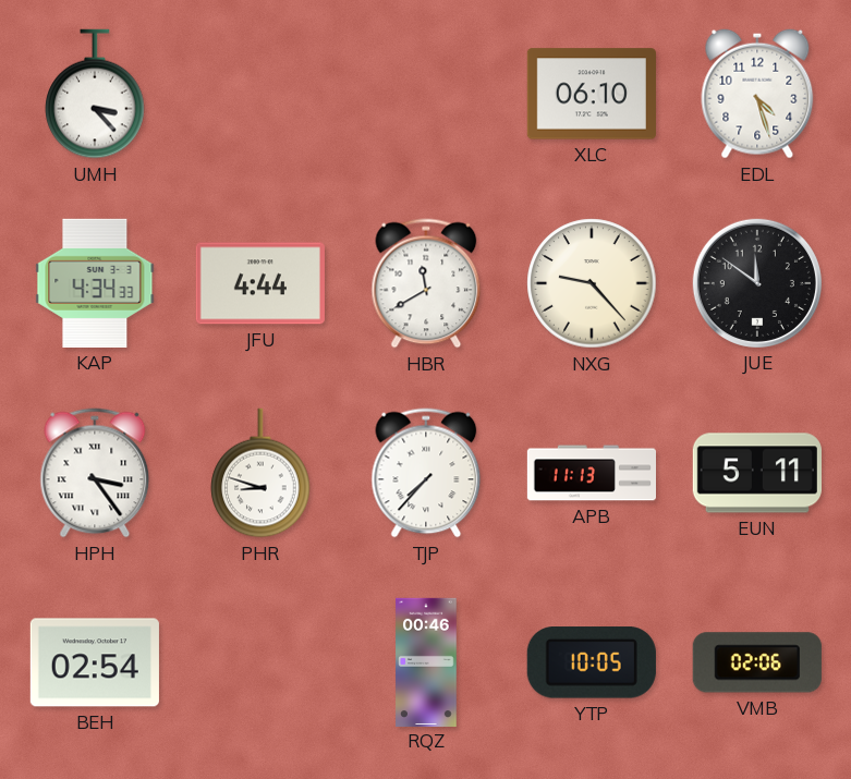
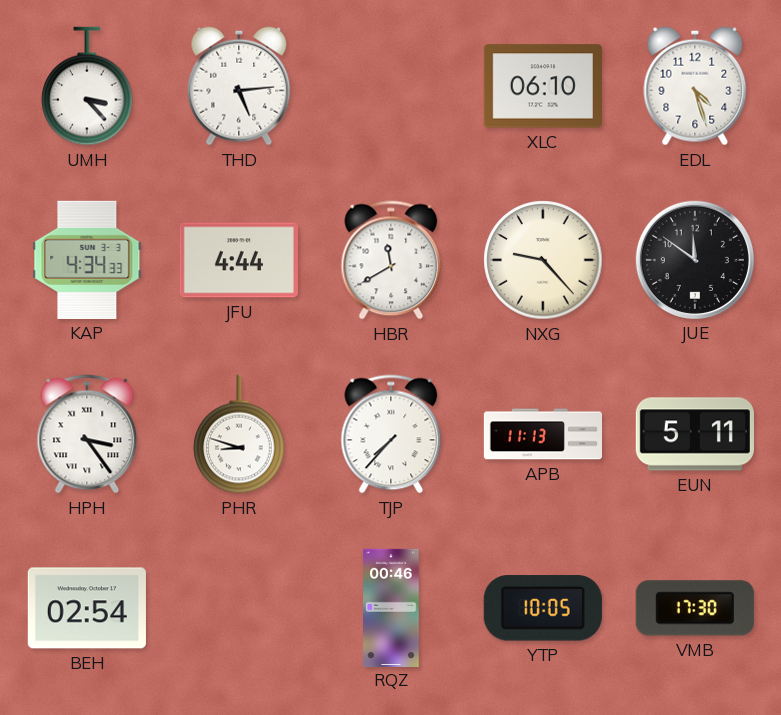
THD: none -> 5:14 (239, 86)
VMB: 02:06 -> 17:30 (695, 608)
